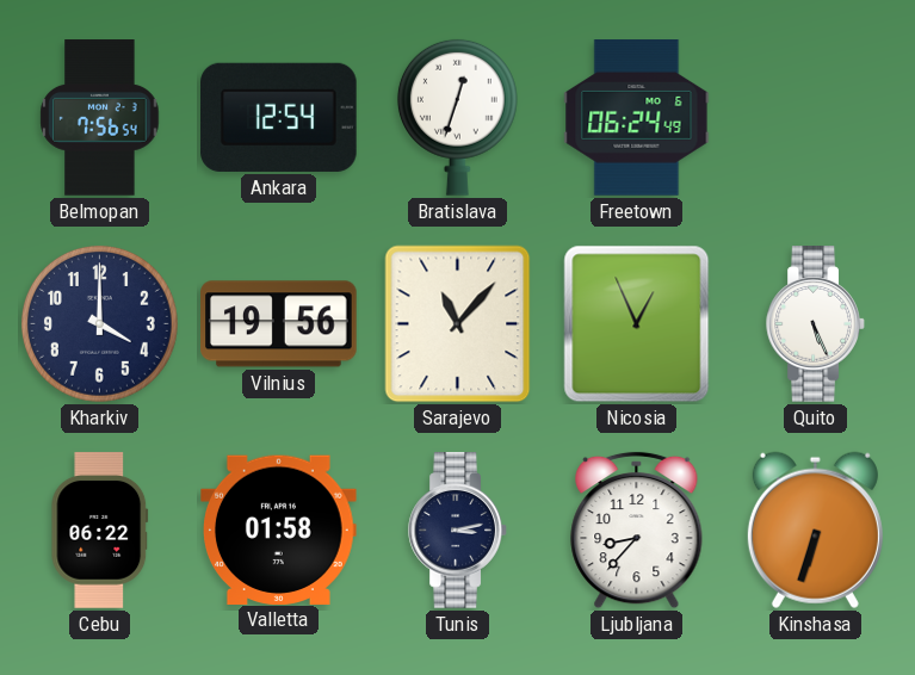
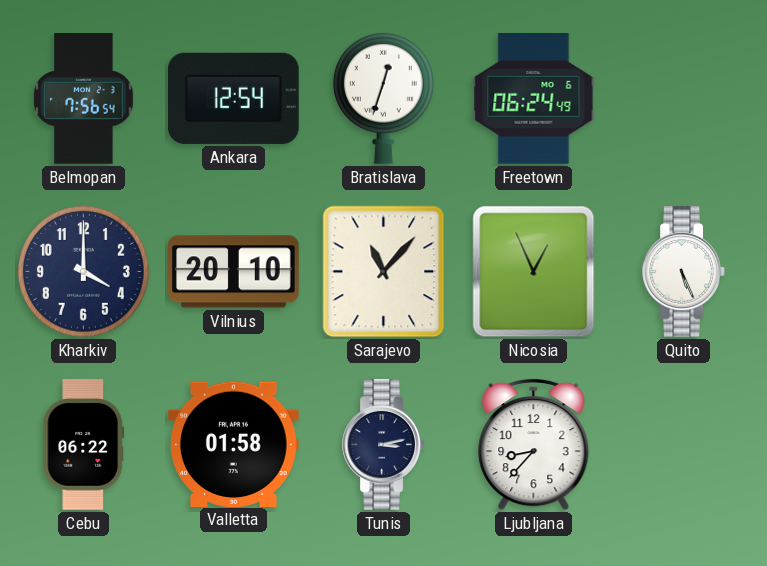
Vilnius: 19:56 -> 20:10 (234, 272)
Kinshasa: 6:33 -> none (815, 530)
